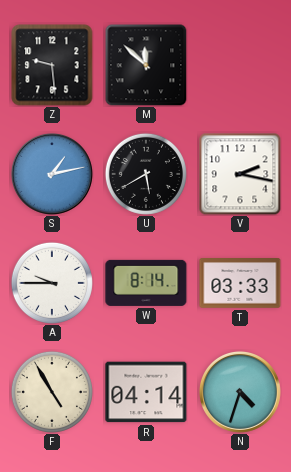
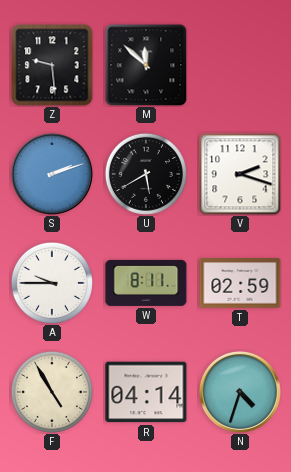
S: 1:13 -> 2:12 (52, 174)
V: 2:17 -> 2:18 (240, 174)
W: 8:14 -> 8:11 (146, 283)
T: 03:33 -> 02:59 (240, 283)
